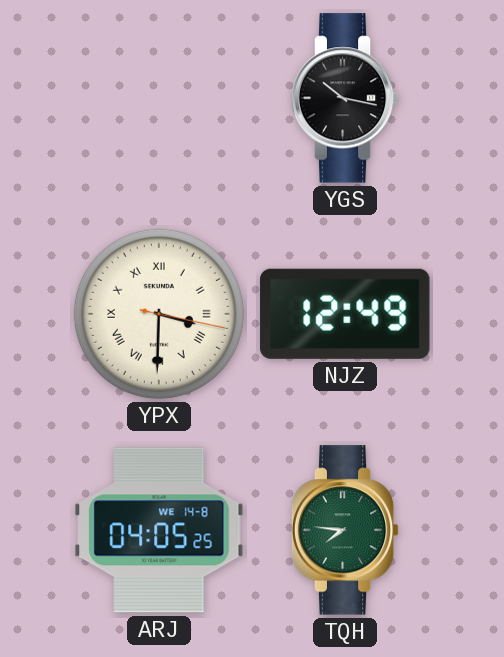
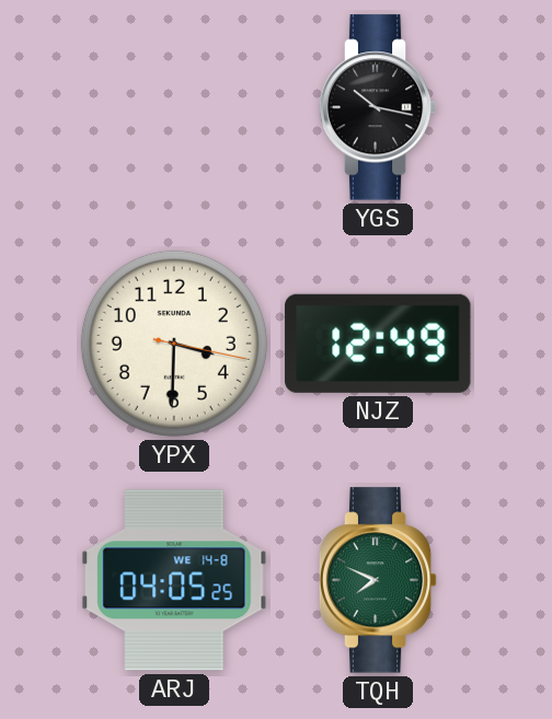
YPX numerals: Roman -> Arabic (174, 344)
TQH: 7:46 -> 7:49 (378, 580)
